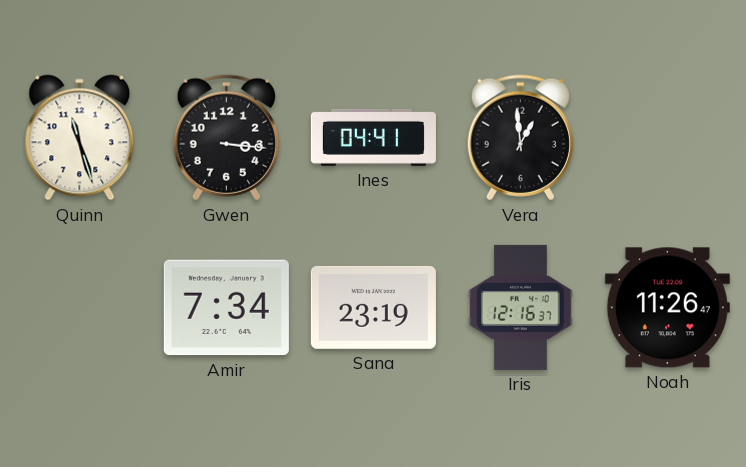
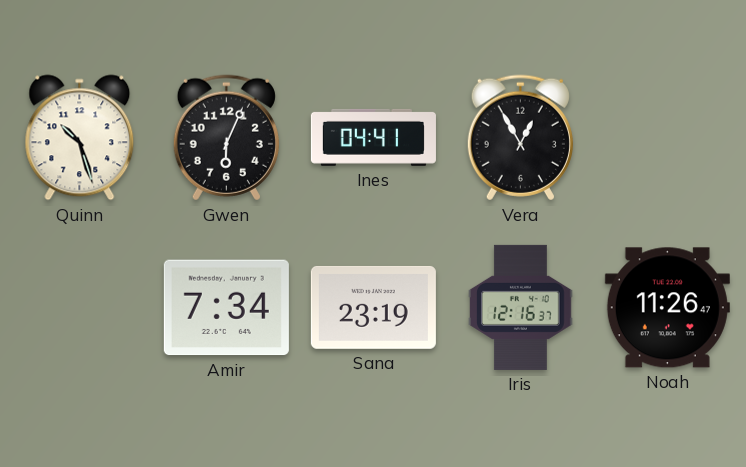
Quinn: 11:27 -> 10:27 (80, 138)
Gwen: 3:16 -> 6:04 (226, 138)
Vera: 12:59 -> 12:55 (520, 138)
